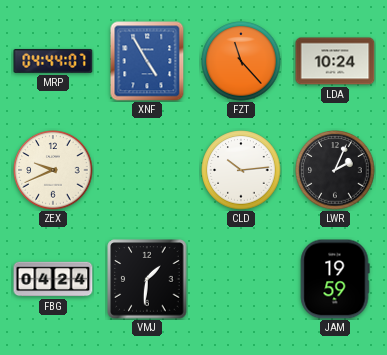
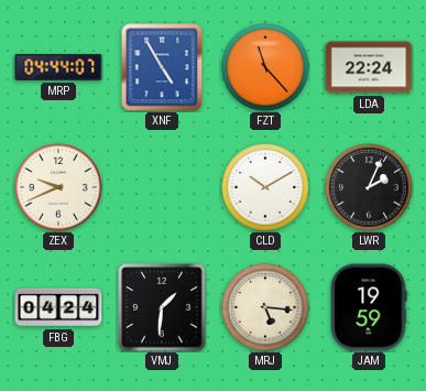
LDA: 10:24 -> 22:24 (369, 67)
CLD: 10:14 -> 10:10 (265, 187)
MRJ: none -> 5:16 (265, 307)
